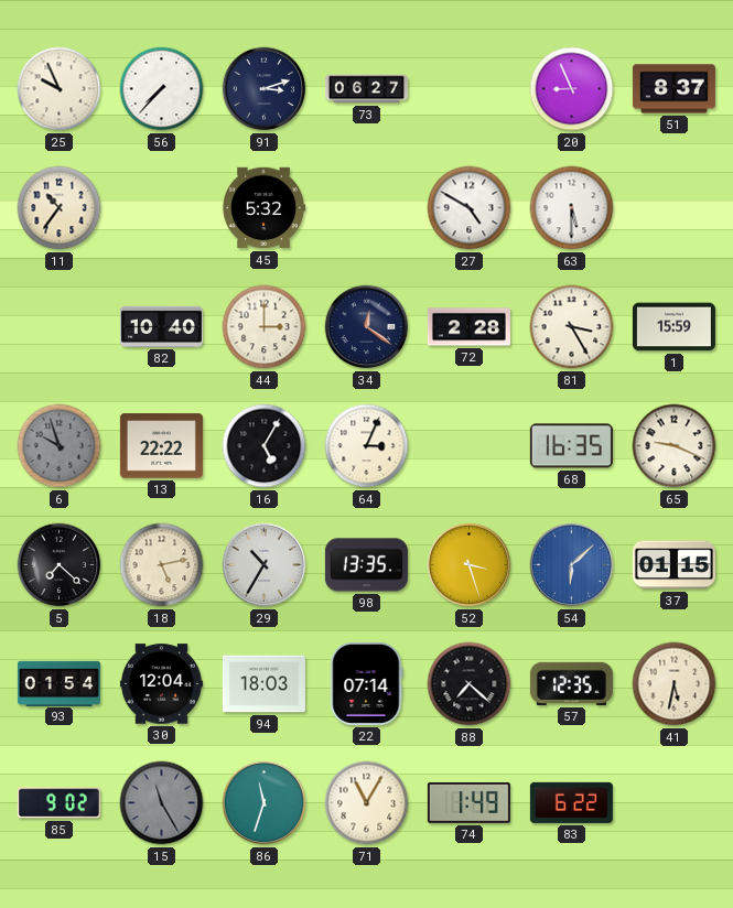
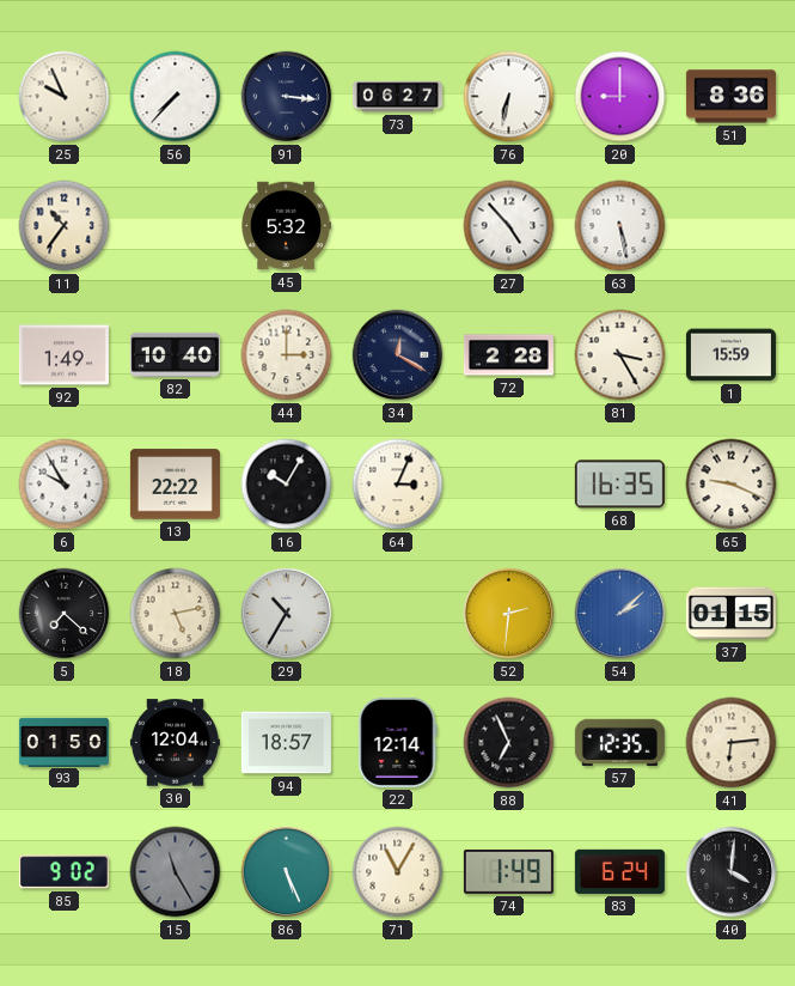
91: 3:12 -> 3:16 (287, 97)
76: none -> 6:32 (509, 97)
20: 8:56 -> 9:00 (620, 97)
51: 8:37 -> 8:36 (730, 97)
27: 4:50 -> 4:53 (509, 226)
63: 5:30 -> 5:28 (620, 226)
92: none -> 1:49 (63, 355)
34: 12:21 -> 12:20 (398, 355)
6: 9:57 -> 9:55 (65, 485)
6 dial: grey -> white (65, 485)
16: 5:05 -> 10:05 (287, 485)
98: 13:35 -> none (366, 565)
52: 3:27 -> 2:31 (509, 614)
54: 6:08 -> 2:08 (620, 614)
93: 01:54 -> 01:50 (63, 742)
94: 18:03 -> 18:57 (286, 743)
22: 07:14 -> 12:14 (398, 742)
88: 7:22 -> 6:56 (509, 743)
41: 5:32 -> 6:14 (732, 743)
86: 11:33 -> 5:26 (287, 872)
83: 6:22 -> 6:24 (619, 871)
40: none -> 4:01 (732, 872)
